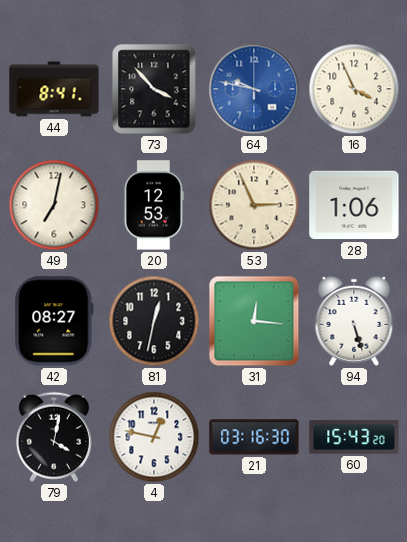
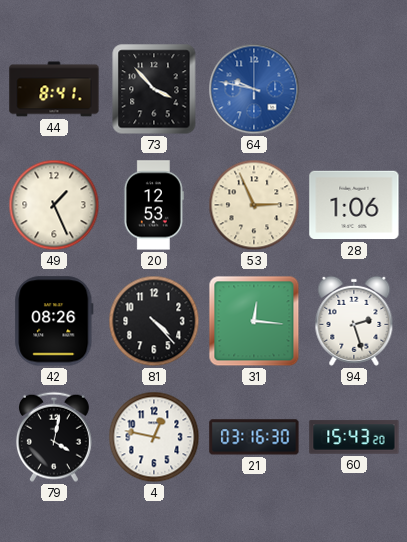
16: 3:56 -> none (354, 89)
49: 7:02 -> 1:26 (54, 205)
42: 08:27 -> 08:26 (54, 321)
81: 12:32 -> 4:23 (154, 321)
94: 5:27 -> 2:27 (354, 321)
